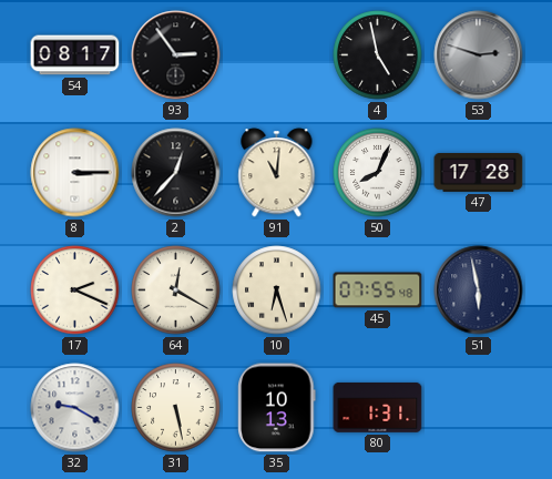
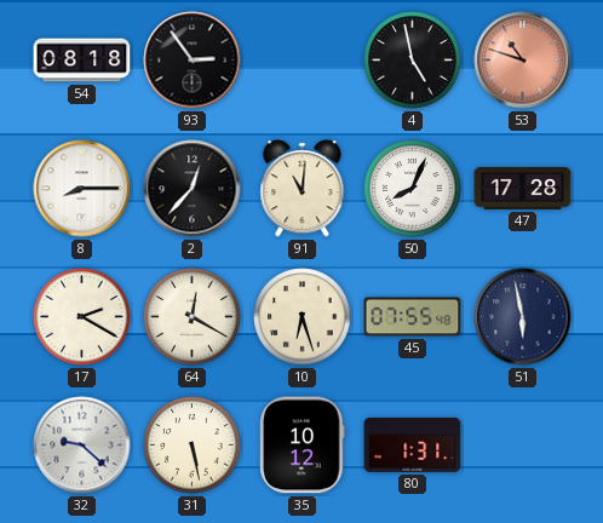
54: 08:17 -> 08:18 (82, 61)
53: 2:48 -> 10:48 (523, 61)
53 dial: grey -> salmon (523, 61)
8: 3:15 -> 8:15 (82, 189)
17: 2:19 -> 2:20 (82, 317)
32: 9:20 -> 9:22 (82, 446)
35: 10:13 -> 10:12 (303, 446)
